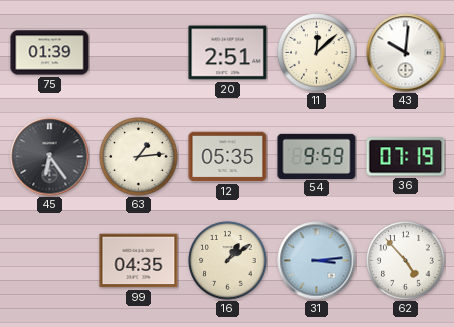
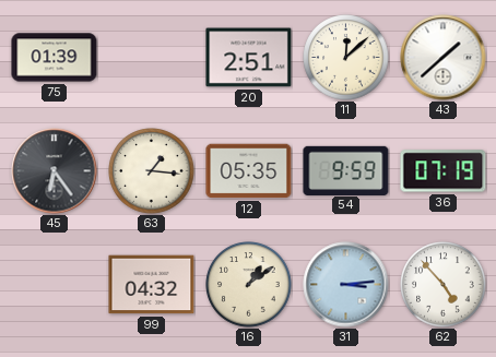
43: 10:01 -> 1:38 (444, 58)
63: 1:14 -> 1:16 (152, 171)
99: 04:35 -> 04:32 (152, 285)
